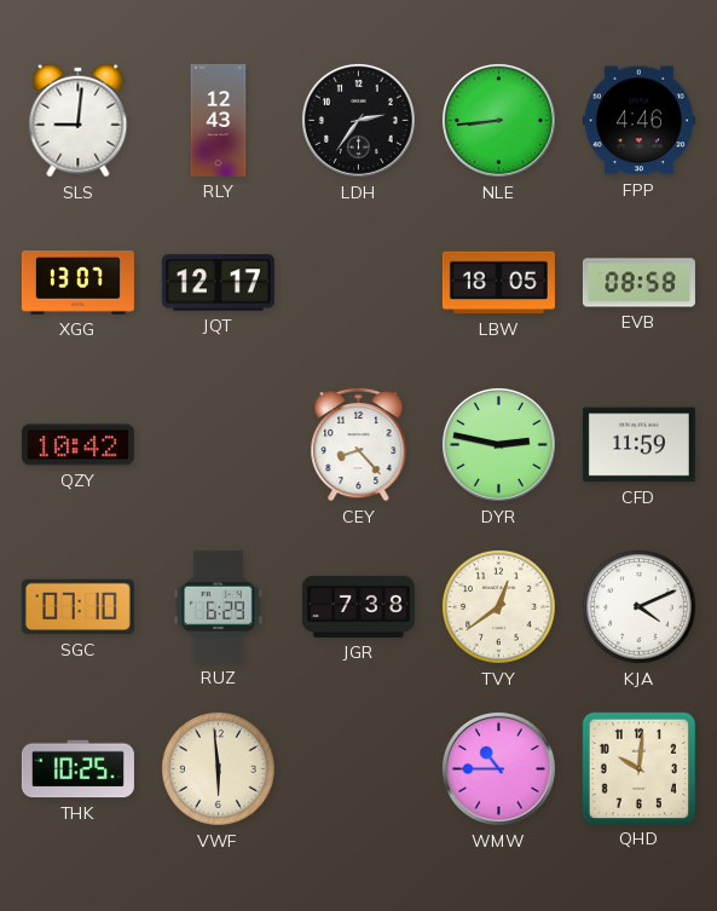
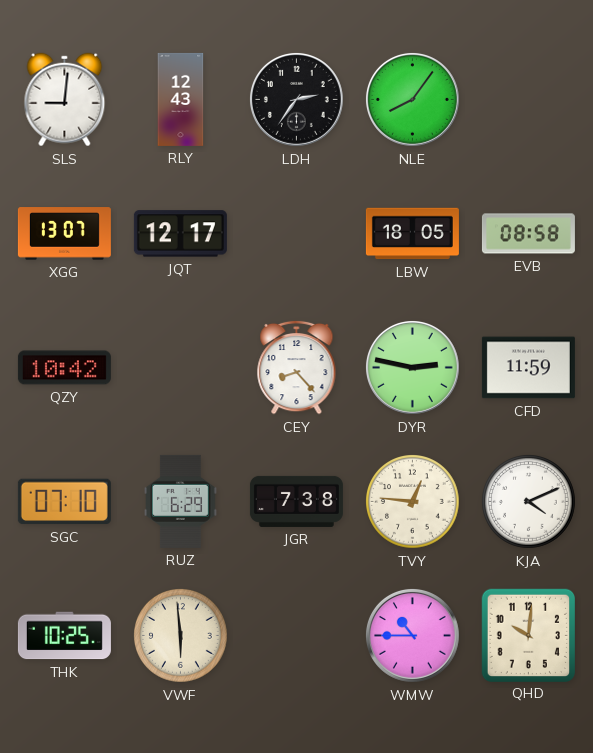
NLE: 8:44 -> 8:06 (412, 99)
FPP: 4:46 -> none (638, 121)
TVY: 12:39 -> 12:46 (413, 502)
